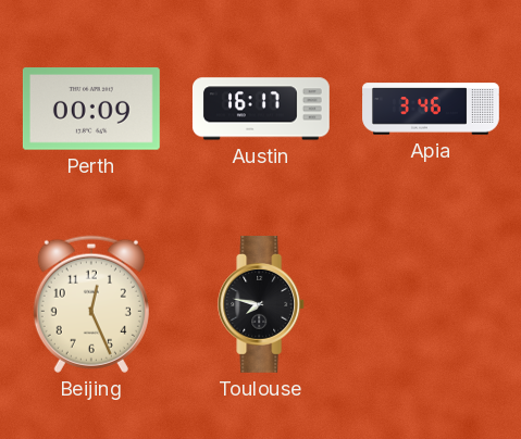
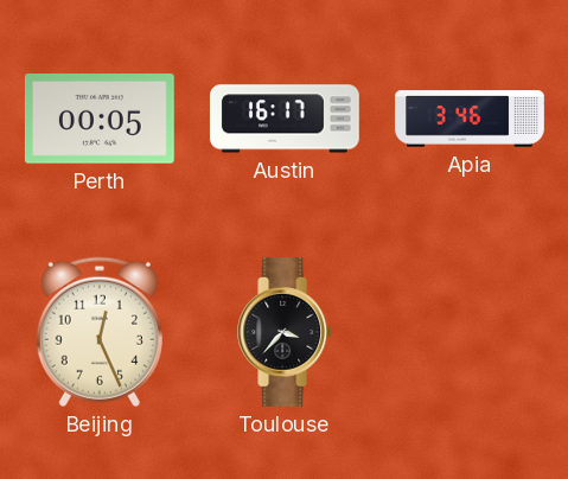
Perth: 00:09 -> 00:05 (100, 120)
Toulouse: 7:47 -> 3:37 (286, 332)
